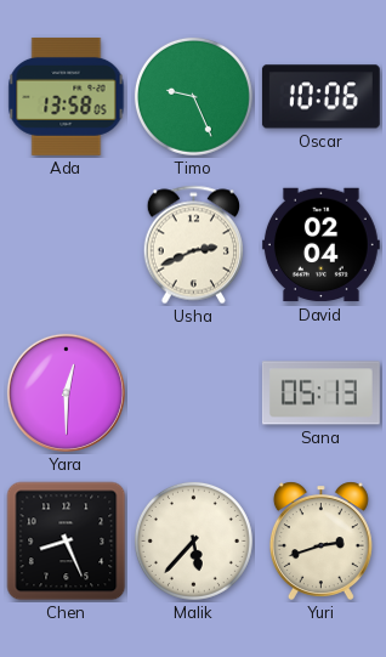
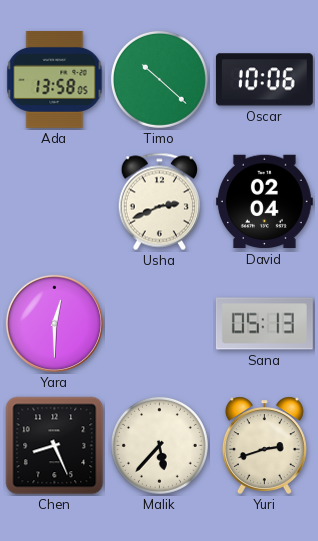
Timo: 9:26 -> 10:22 (159, 79)
